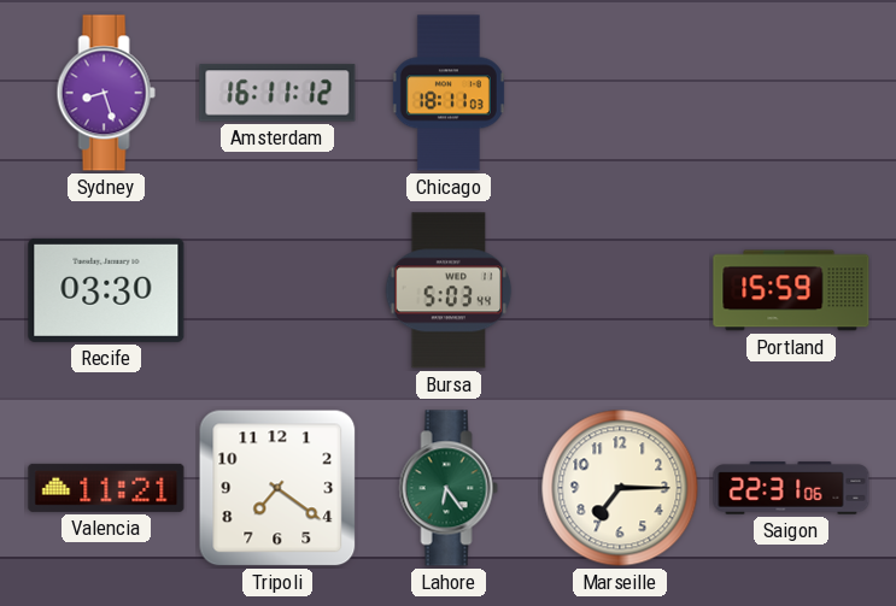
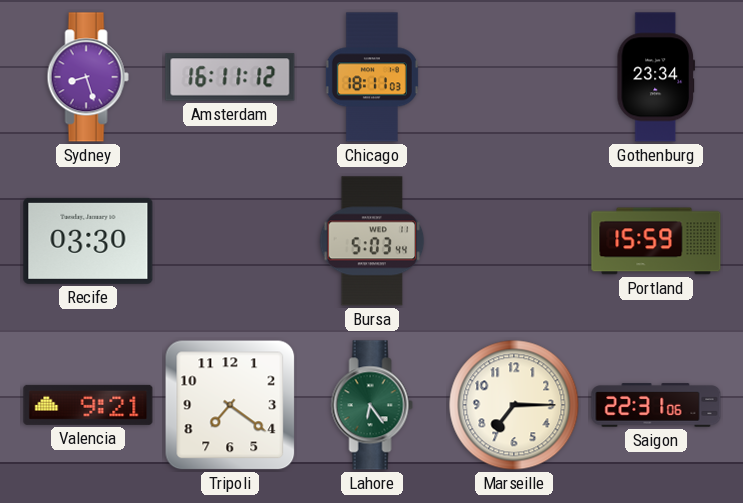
Gothenburg: none -> 23:34 (656, 77)
Valencia: 11:21 -> 9:21 (88, 405)
